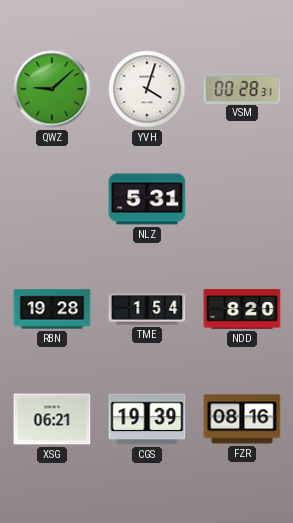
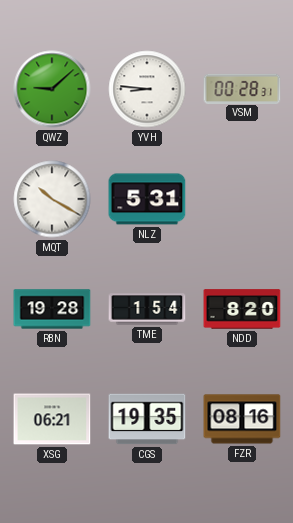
YVH: 4:03 -> 8:46 (147, 89)
MQT: none -> 10:20 (52, 199)
CGS: 19:39 -> 19:35 (147, 419)
